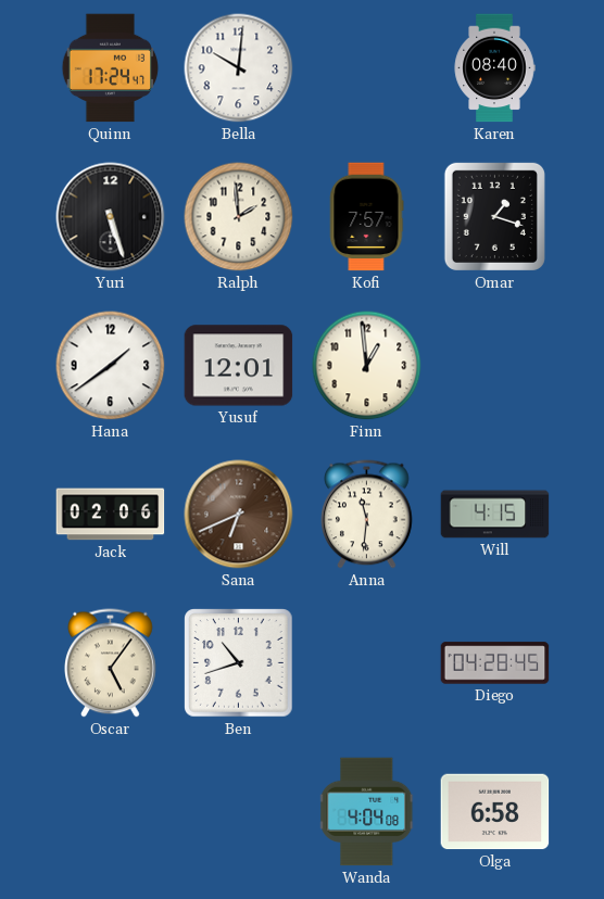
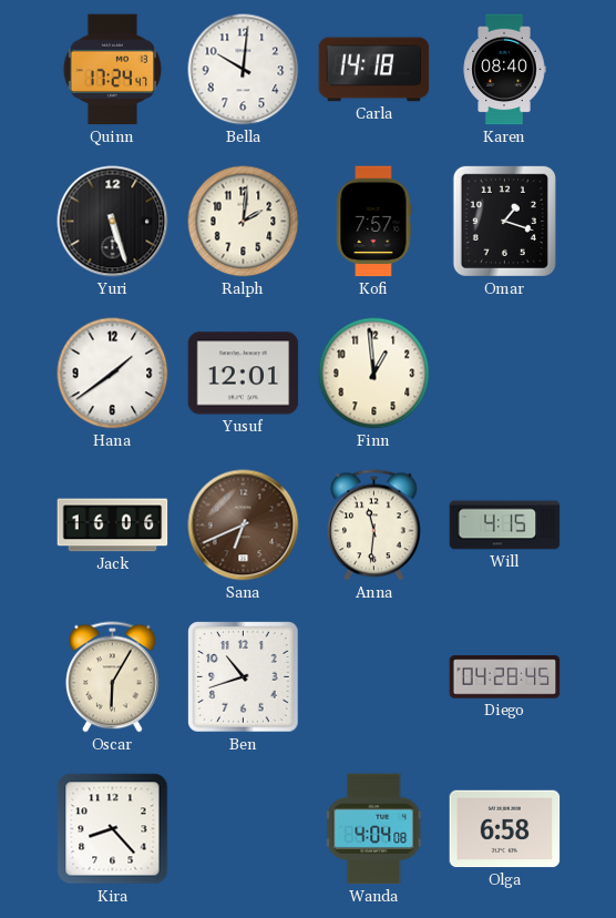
Carla: none -> 14:18 (374, 70)
Ralph: 1:59 -> 2:01 (244, 222)
Jack: 02:06 -> 16:06 (113, 526)
Oscar: 5:06 -> 6:05 (113, 677)
Kira: none -> 8:23 (113, 829)
